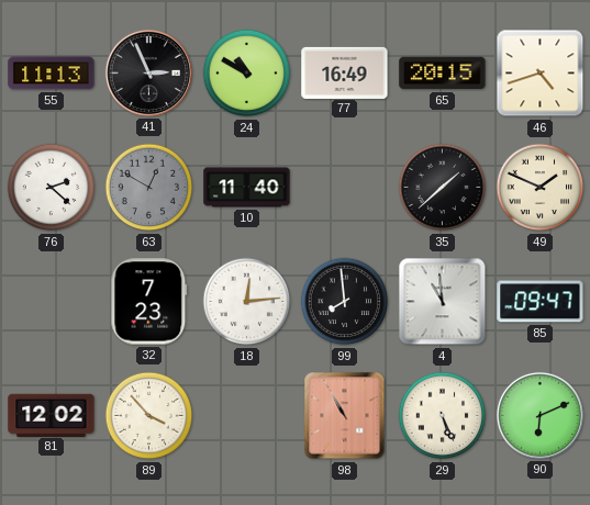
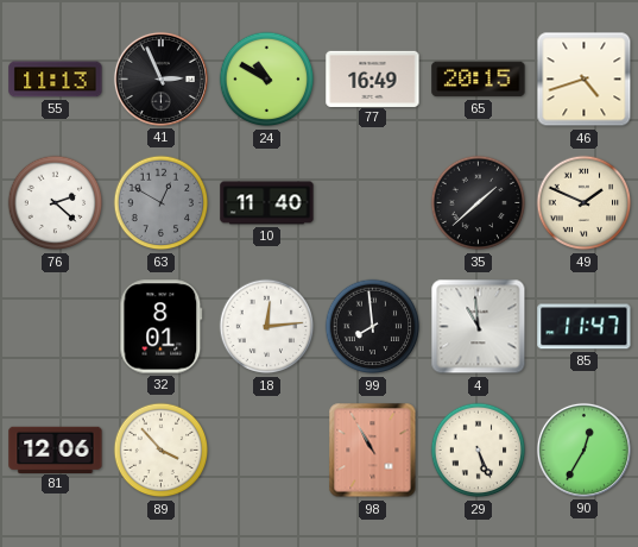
32: 7:23 -> 8:01 (162, 327)
85: 09:47 -> 11:47 (585, 327)
81: 12:02 -> 12:06 (56, 449)
90: 6:11 -> 12:35 (583, 449)
